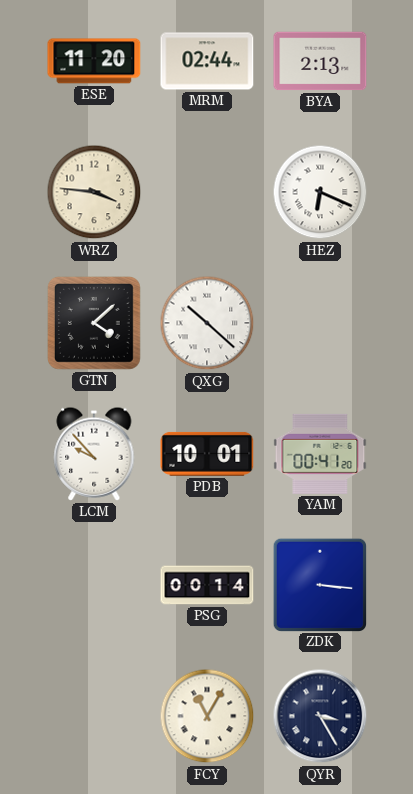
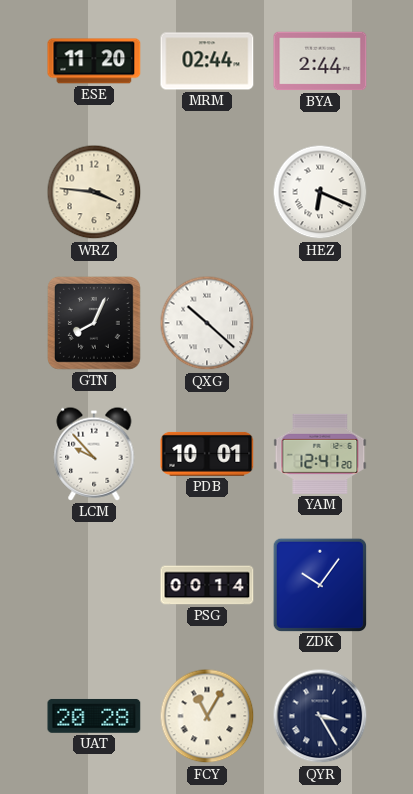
BYA: 2:13 -> 2:44 (320, 61)
GTN: 4:08 -> 8:04 (94, 323)
YAM: 00:41 -> 12:41 (320, 454)
ZDK: 3:16 -> 10:06 (319, 584)
UAT: none -> 20:28 (94, 716)
